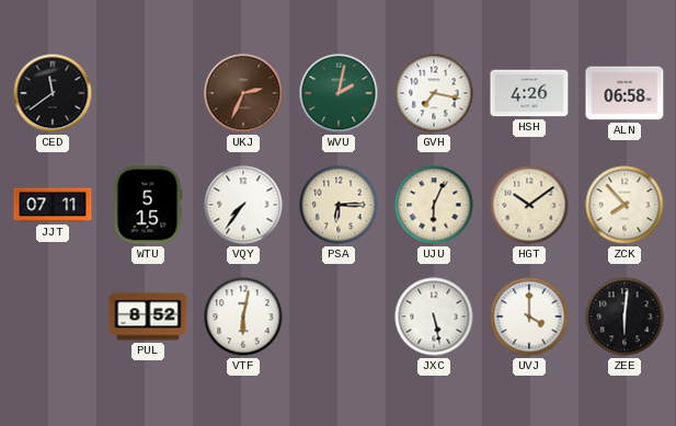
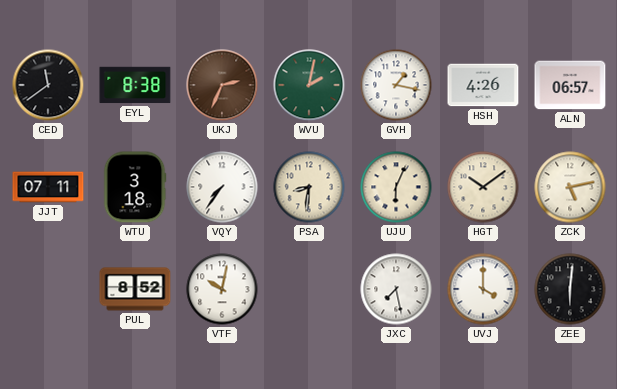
EYL: none -> 8:38 (135, 85)
GVH: 7:17 -> 1:17 (396, 85)
ALN: 06:58 -> 06:57 (570, 85)
WTU: 5:15 -> 3:18 (135, 187)
PSA: 6:15 -> 8:31 (309, 187)
ZCK: 7:53 -> 5:13 (570, 187)
VTF: 6:02 -> 10:02 (222, 289)
JXC: 5:28 -> 7:28 (396, 289)
